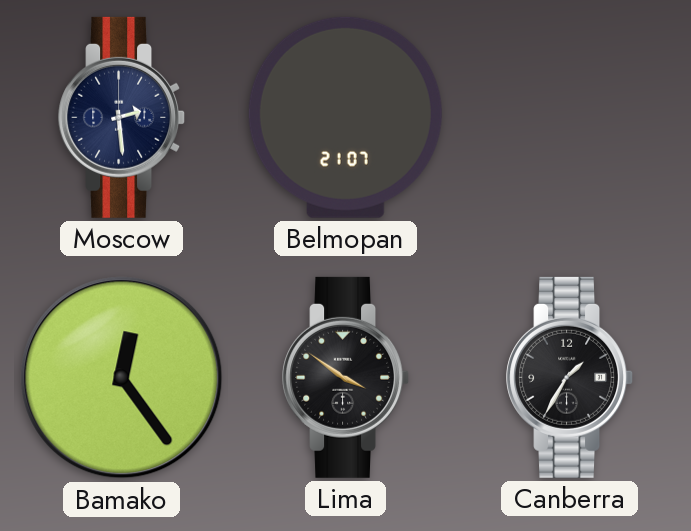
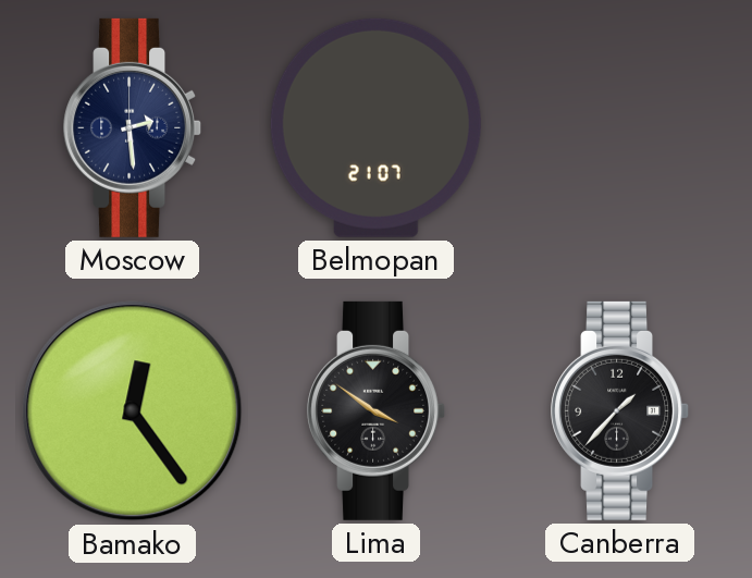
Canberra: 1:35 -> 1:37 (620, 410)
